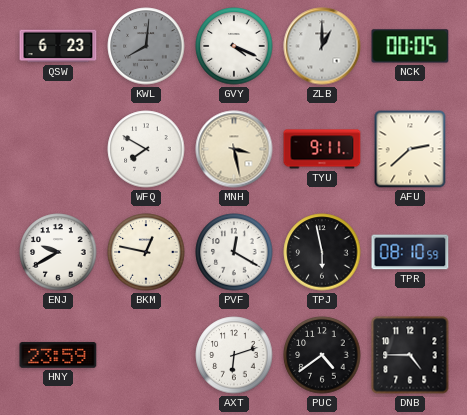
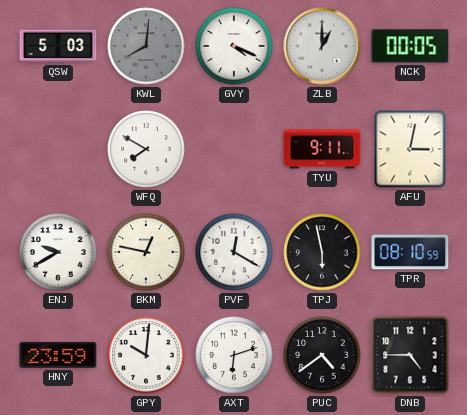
QSW: 6:23 -> 5:03 (58, 46)
MNH: 3:28 -> none (234, 149)
AFU: 2:38 -> 3:02 (410, 149)
GPY: none -> 10:01 (146, 355)
